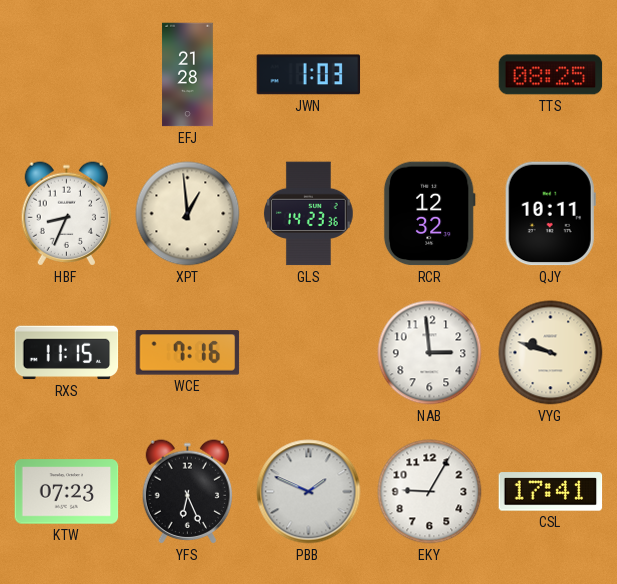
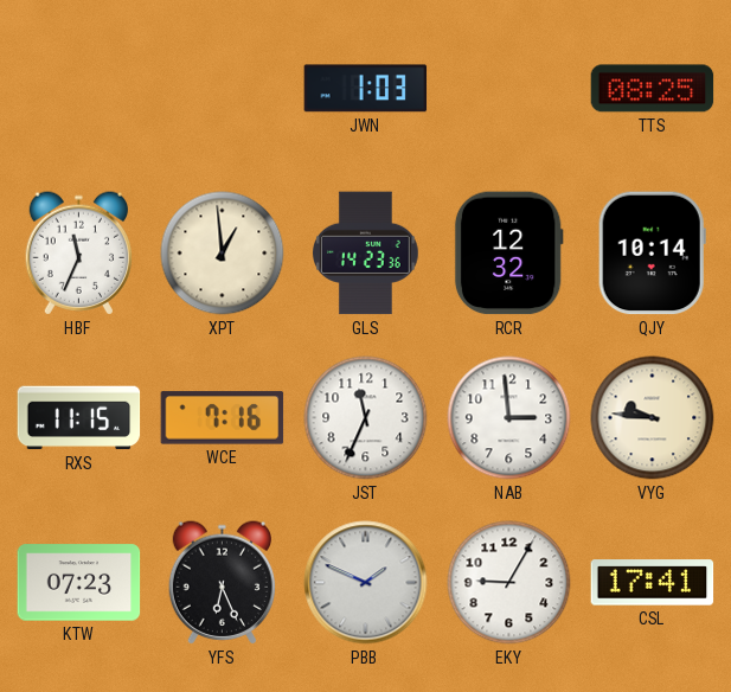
EFJ: 21:28 -> none (188, 75)
HBF: 8:34 -> 11:34 (78, 254)
QJY: 10:11 -> 10:14 (652, 254)
JST: none -> 11:34 (366, 418)
VYG: 9:48 -> 9:46 (653, 418)
